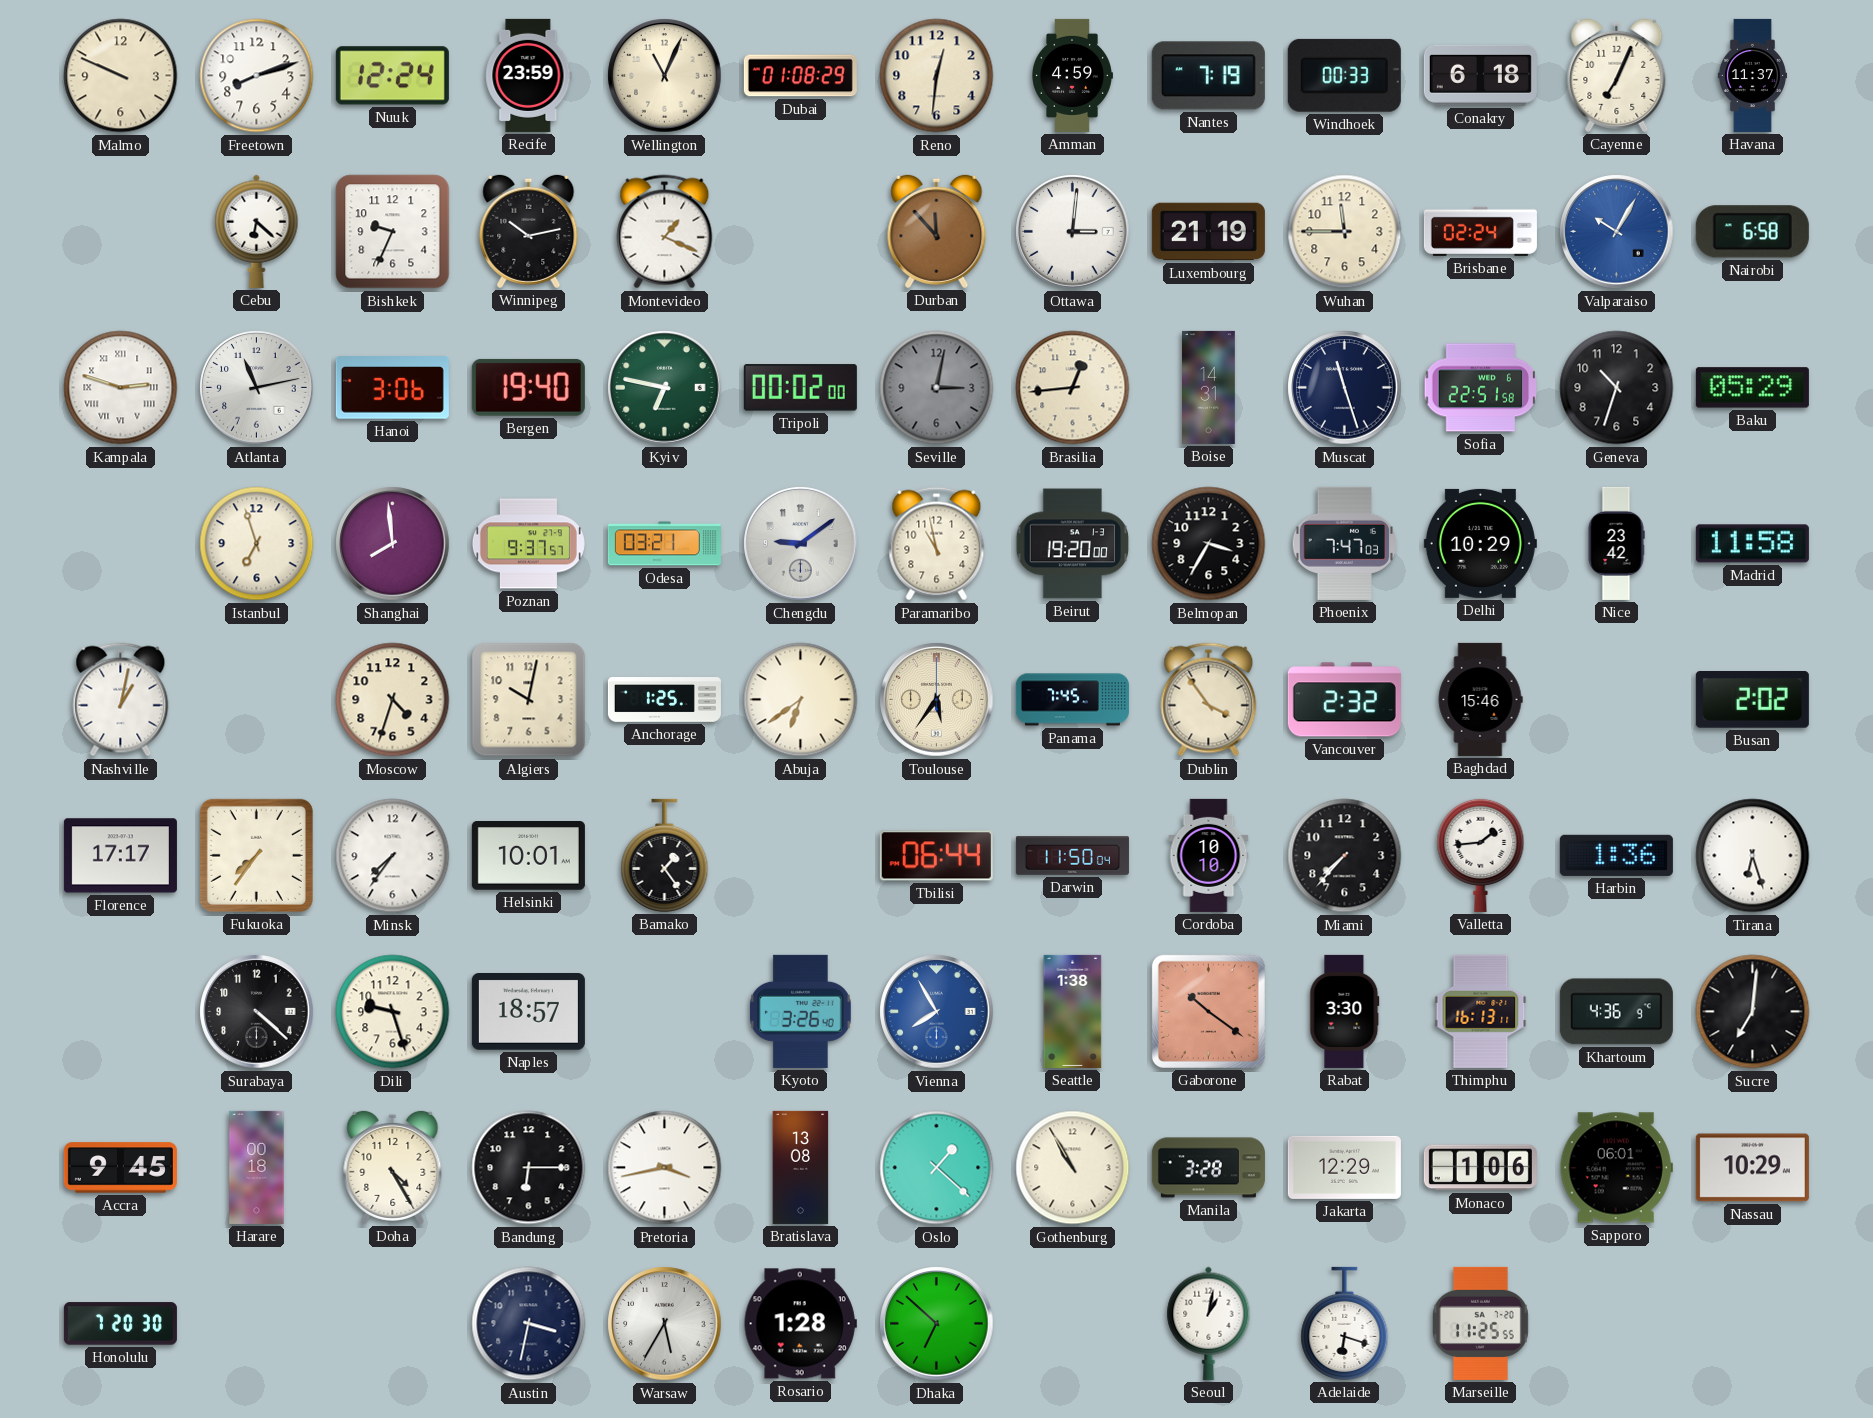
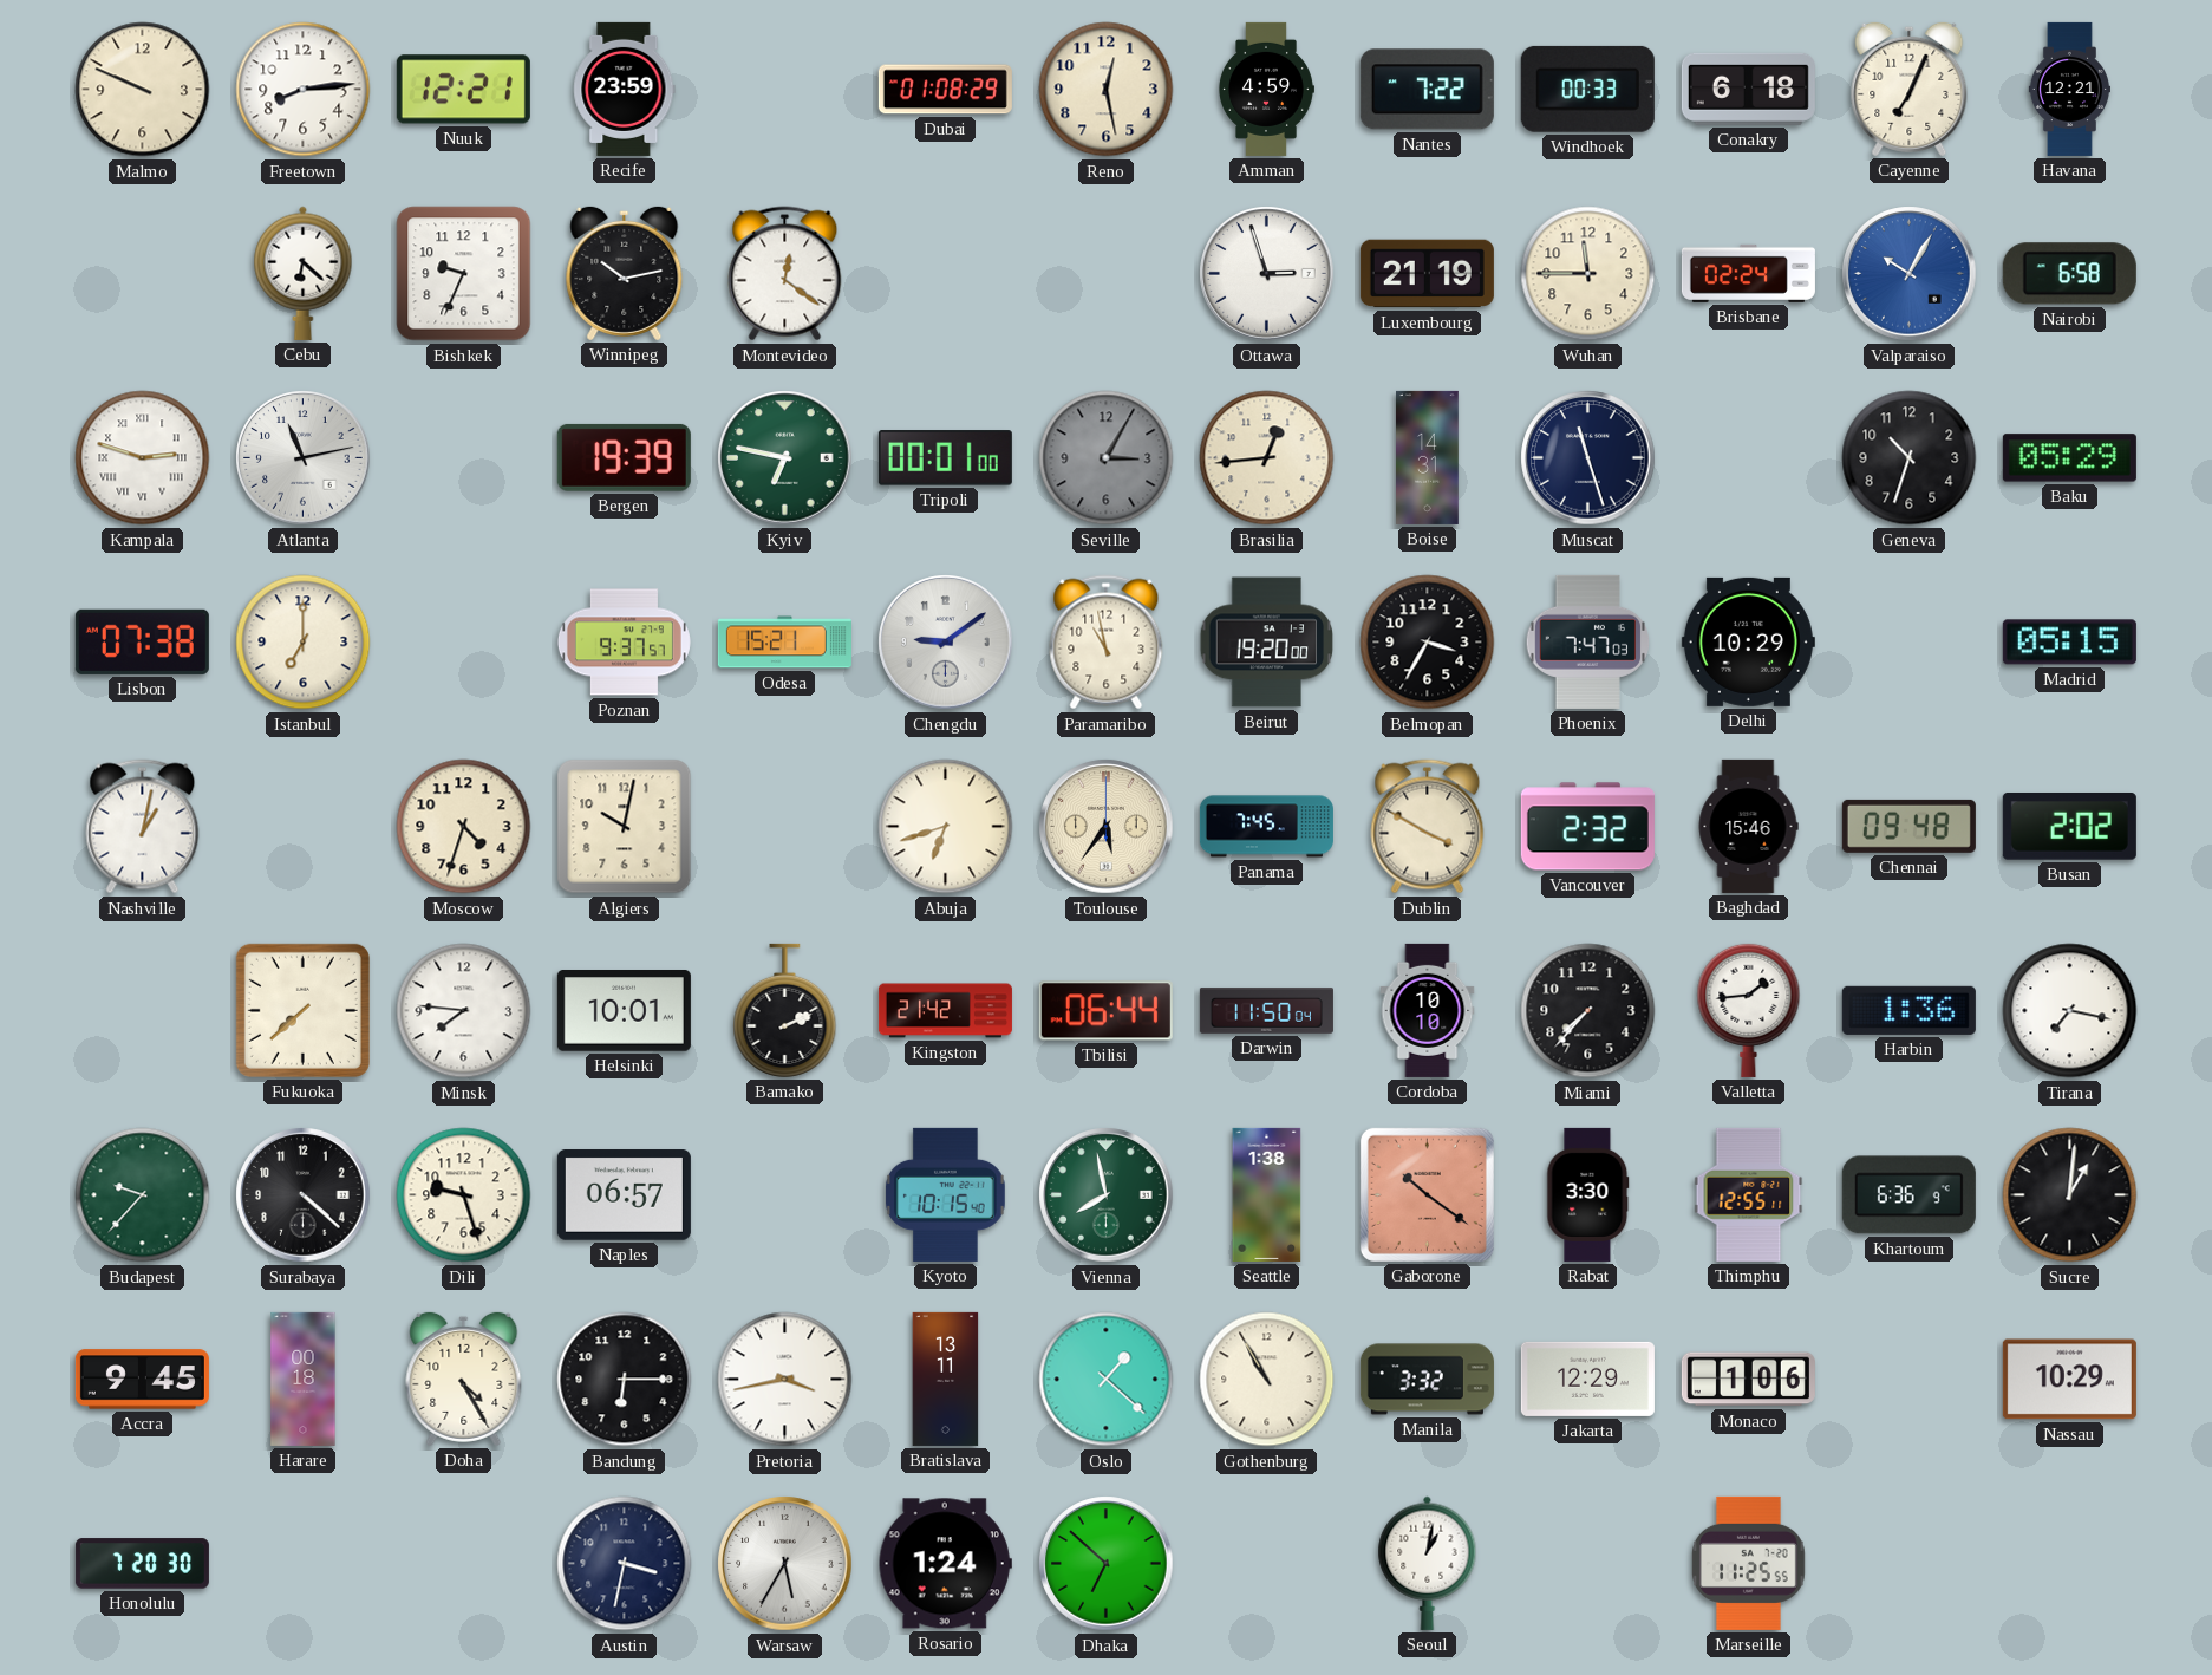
Freetown: 8:12 -> 8:14 (304, 90)
Nuuk: 12:24 -> 12:21 (463, 90)
Wellington: 11:04 -> none (665, 76)
Reno: 12:31 -> 12:28 (1107, 90)
Nantes: 7:19 -> 7:22 (1427, 90)
Havana: 11:37 -> 12:21 (2069, 89)
Montevideo: 1:19 -> 12:21 (785, 274)
Durban: 11:53 -> none (937, 231)
Ottawa: 3:01 -> 2:57 (1267, 274)
Hanoi: 3:06 -> none (392, 388)
Bergen: 19:40 -> 19:39 (624, 457)
Tripoli: 00:02 -> 00:01 (945, 458)
Seville: 3:02 -> 3:05 (1107, 458)
Sofia: 22:51 -> none (1481, 388)
Lisbon: none -> 07:38 (142, 641)
Istanbul: 6:57 -> 7:00 (304, 643)
Shanghai: 7:59 -> none (393, 544)
Odesa: 03:21 -> 15:21 (784, 643)
Nice: 23:42 -> none (1616, 543)
Madrid: 11:58 -> 05:15 (2069, 643)
Anchorage: 1:25 -> none (664, 700)
Abuja: 6:39 -> 6:42 (946, 827)
Dublin: 3:54 -> 3:50 (1428, 827)
Chennai: none -> 09:48 (1908, 826)
Florence: 17:17 -> none (120, 856)
Fukuoka: 7:36 -> 7:38 (302, 1010)
Minsk: 7:36 -> 7:46 (464, 1011)
Bamako: 1:24 -> 2:11 (785, 1010)
Kingston: none -> 21:42 (945, 1011)
Tirana: 6:27 -> 7:17 (2070, 1011)
Budapest: none -> 9:37 (143, 1195)
Naples: 18:57 -> 06:57 (624, 1195)
Kyoto: 3:26 -> 10:15 (946, 1194)
Vienna: 7:55 -> 7:58 (1107, 1195)
Vienna dial: blue -> green (1107, 1195)
Thimphu: 16:13 -> 12:55 (1749, 1194)
Khartoum: 4:36 -> 6:36 (1908, 1195)
Sucre: 7:01 -> 1:01 (2070, 1195)
Bratislava: 13:08 -> 13:11 (946, 1379)
Manila: 3:28 -> 3:32 (1427, 1380)
Sapporo: 06:01 -> none (1616, 1168)
Rosario: 1:28 -> 1:24 (945, 1564)
Adelaide: 6:18 -> none (1345, 1323)
